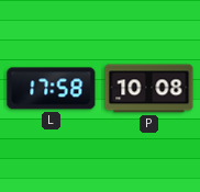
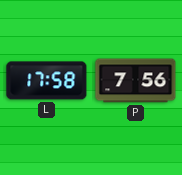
P: 10:08 -> 7:56 (136, 81)
